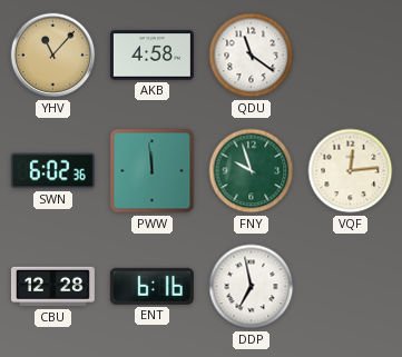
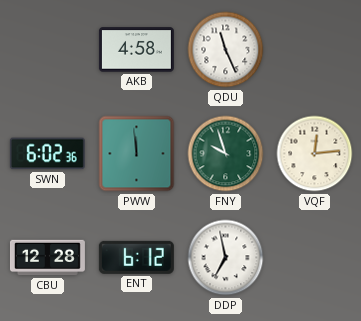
YHV: 11:07 -> none (53, 56)
QDU: 11:21 -> 11:26 (226, 50)
ENT: 6:16 -> 6:12 (136, 257)
